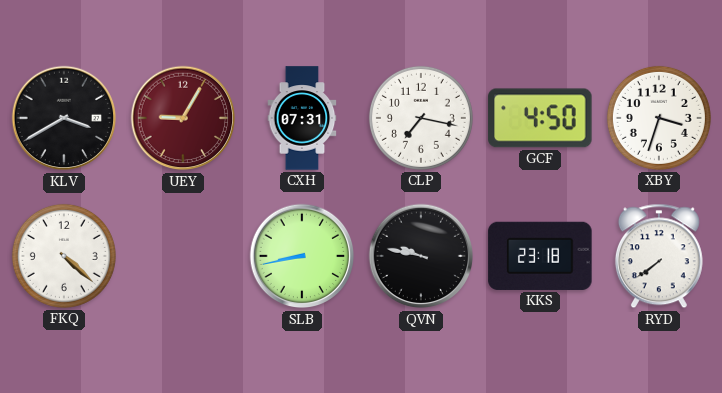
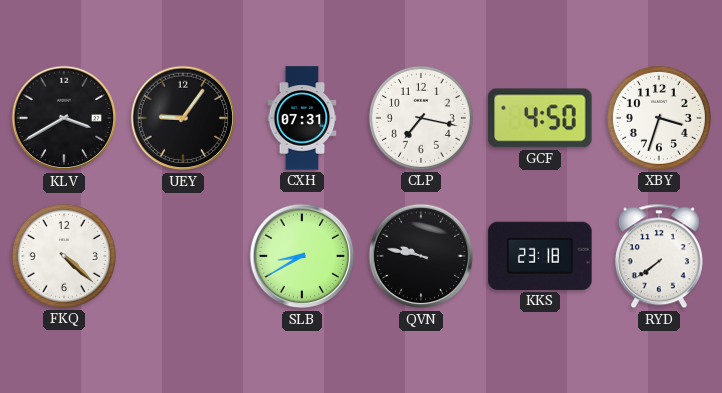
UEY: 9:05 -> 9:06 (183, 118)
UEY dial: burgundy -> black (183, 118)
SLB: 8:43 -> 8:40 (302, 256)
